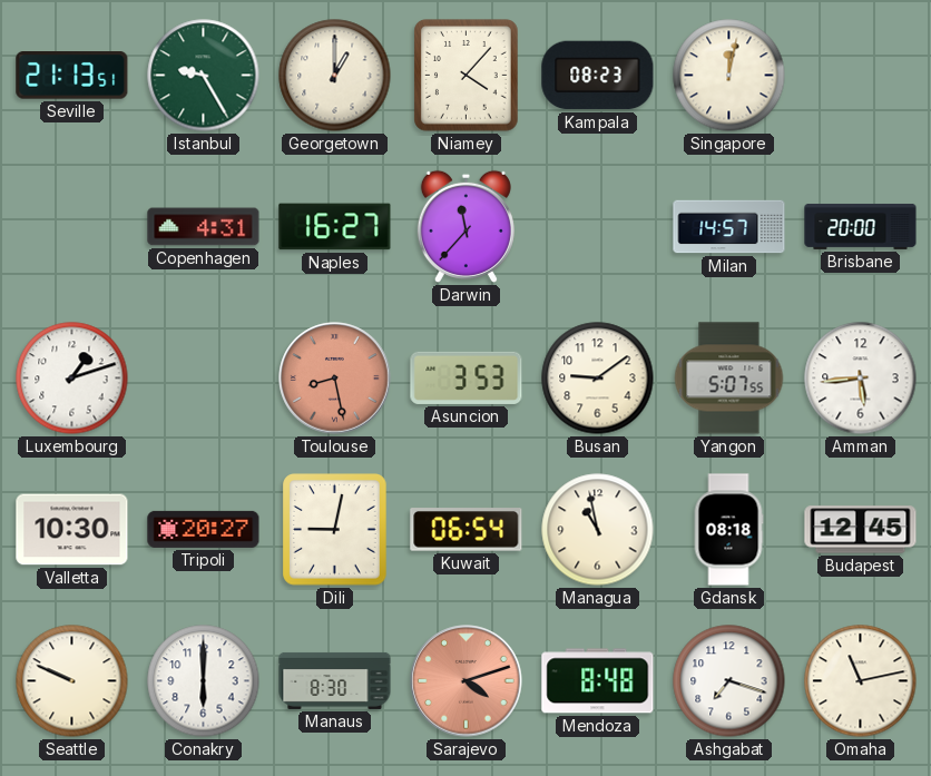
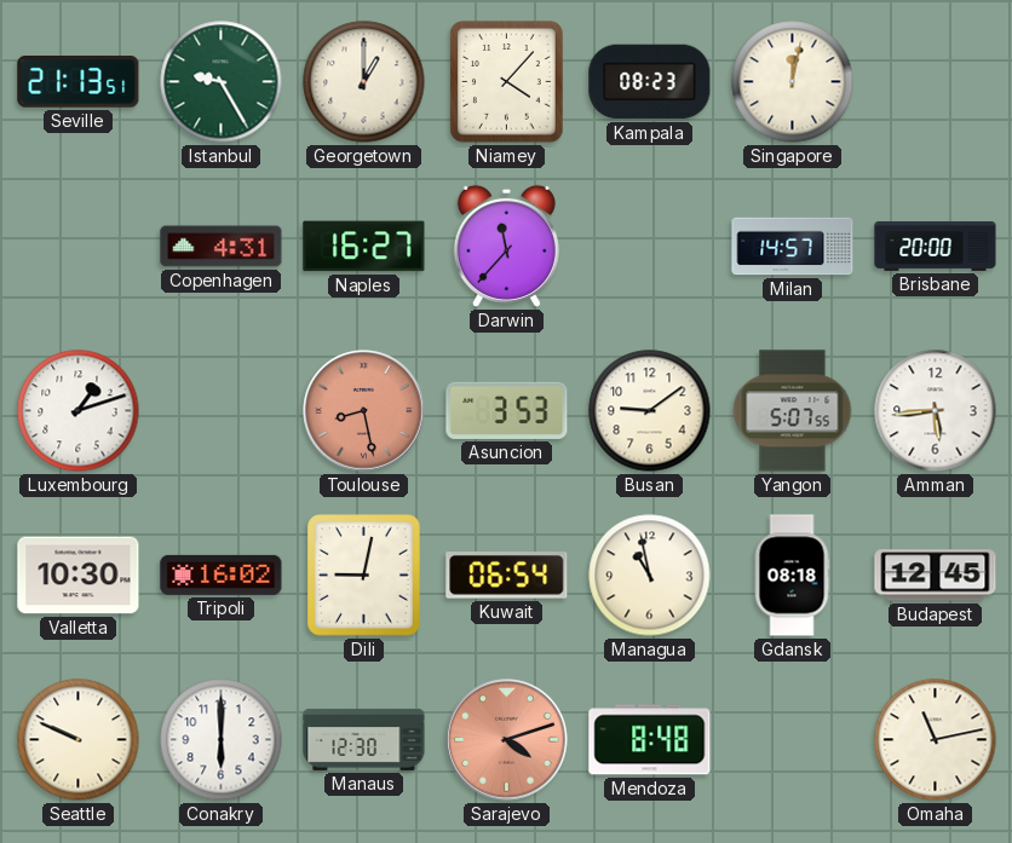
Tripoli: 20:27 -> 16:02 (222, 574)
Manaus: 8:30 -> 12:30 (364, 739)
Ashgabat: 7:18 -> none (729, 681)
